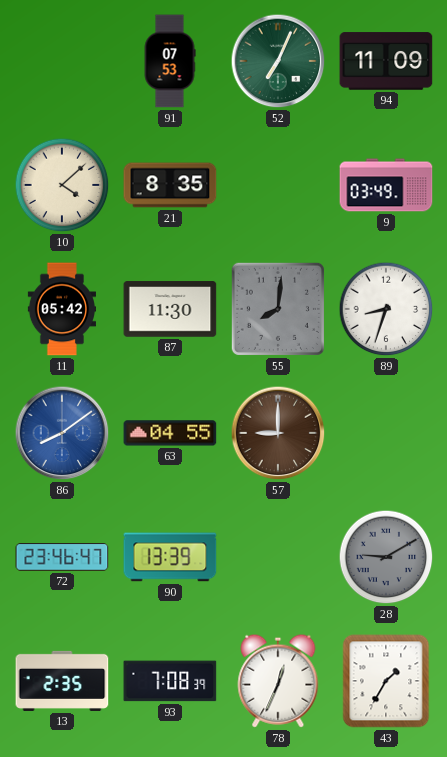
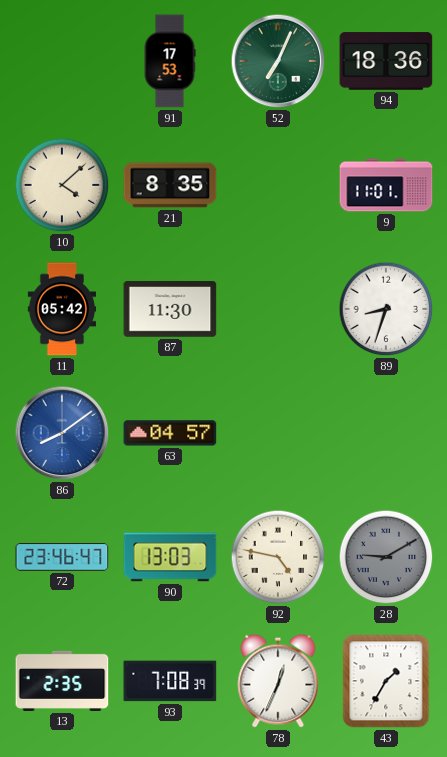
91: 07:53 -> 17:53 (170, 61)
94: 11:09 -> 18:36 (386, 61)
9: 03:49 -> 11:01 (386, 185)
55: 8:01 -> none (278, 309)
63: 04:55 -> 04:57 (170, 433)
57: 9:00 -> none (278, 433)
90: 13:39 -> 13:03 (170, 557)
92: none -> 4:47 (278, 557)
